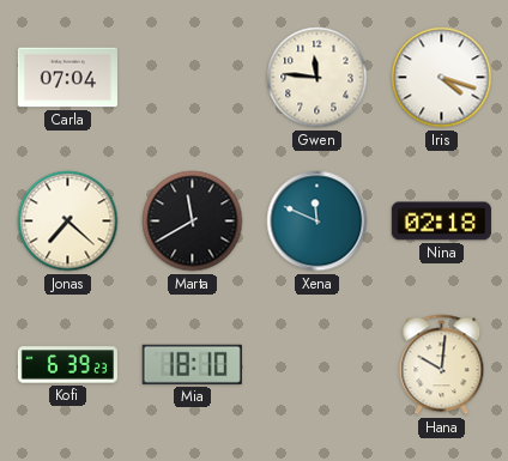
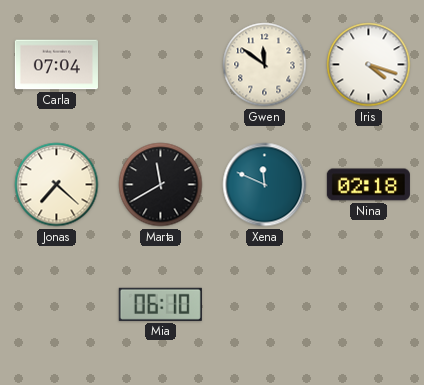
Gwen: 11:46 -> 11:51 (265, 65)
Kofi: 6:39 -> none (67, 365)
Mia: 18:10 -> 06:10 (160, 304)
Hana: 10:01 -> none (442, 365)
